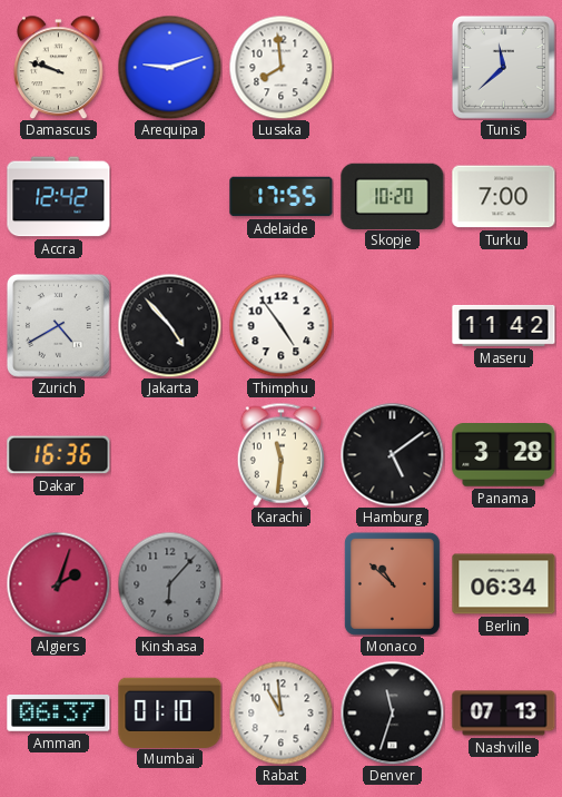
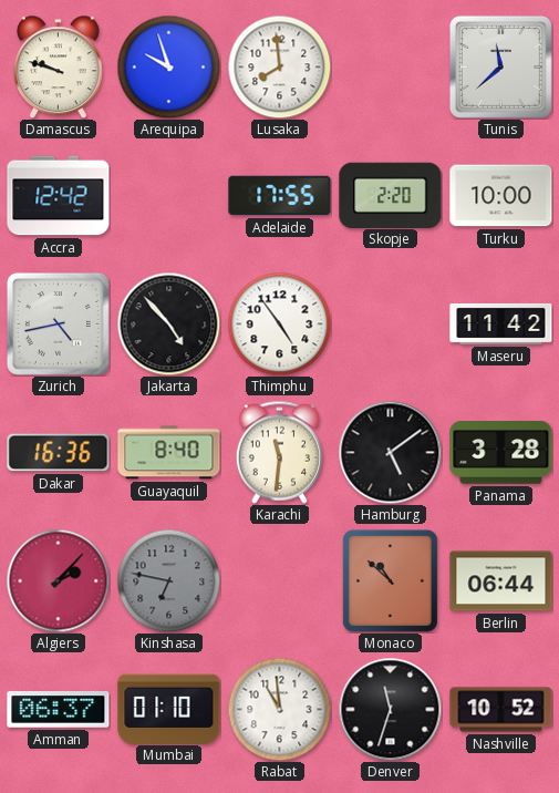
Arequipa: 9:12 -> 9:57 (168, 66)
Skopje: 10:20 -> 2:20 (391, 195)
Turku: 7:00 -> 10:00 (501, 196)
Zurich: 4:40 -> 4:43 (58, 323)
Guayaquil: none -> 8:40 (169, 453)
Algiers: 2:03 -> 2:07 (58, 580)
Kinshasa: 6:07 -> 6:47 (168, 580)
Berlin: 06:34 -> 06:44 (501, 581)
Nashville: 07:13 -> 10:52 (501, 710)
